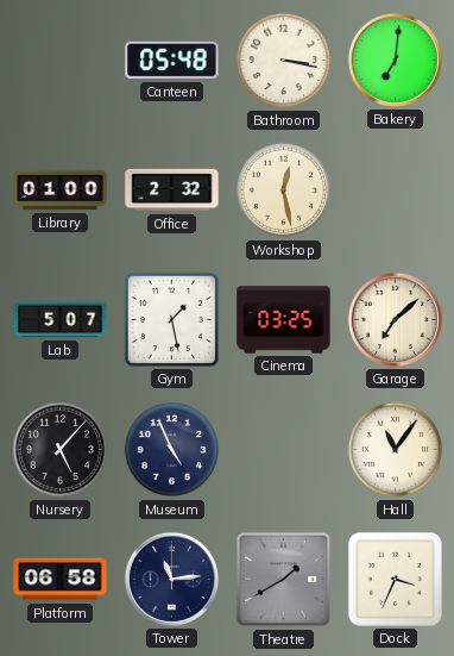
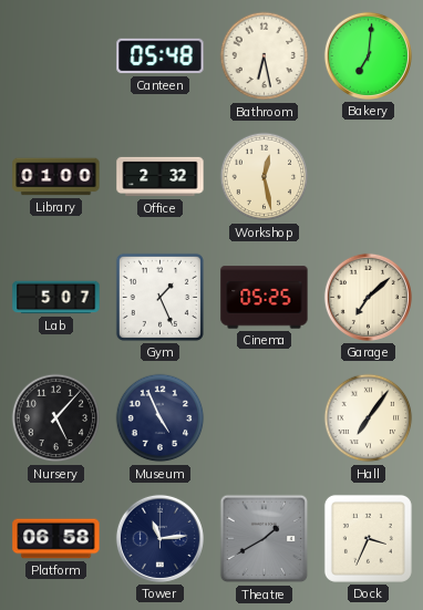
Bathroom: 3:17 -> 6:28 (265, 56)
Gym: 1:28 -> 1:26 (159, 297)
Cinema: 03:25 -> 05:25 (265, 298)
Hall: 11:06 -> 7:06 (369, 418)
